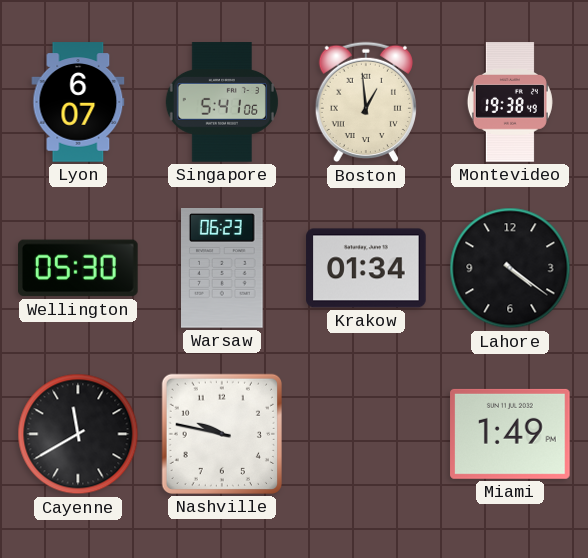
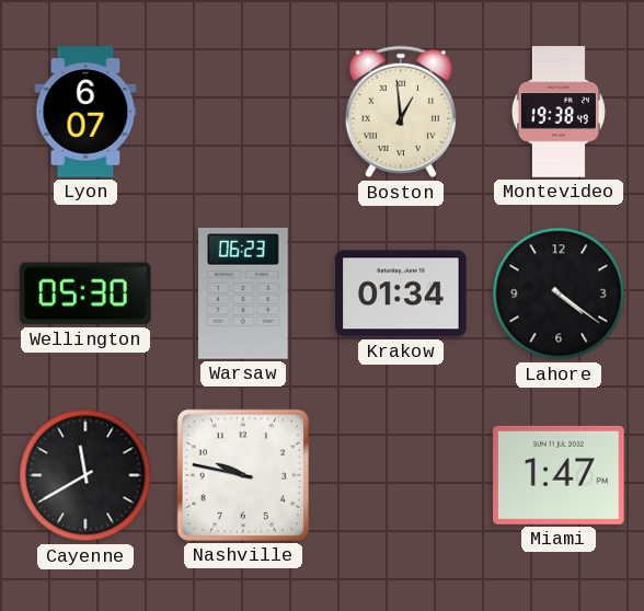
Singapore: 5:41 -> none (222, 102)
Miami: 1:49 -> 1:47 (559, 475)
